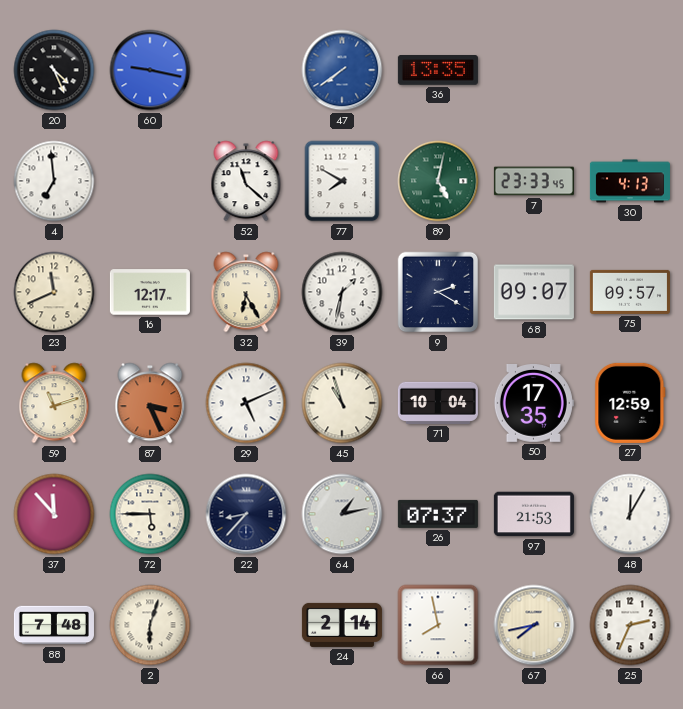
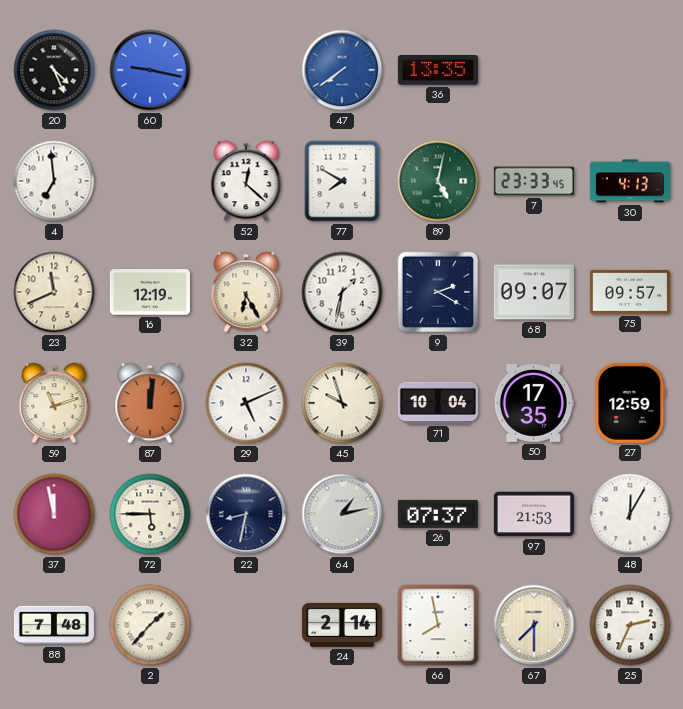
52: 11:22 -> 12:22 (246, 181)
16: 12:17 -> 12:19 (150, 292)
87: 3:26 -> 12:01 (150, 403)
45: 10:57 -> 9:57 (342, 403)
37: 11:53 -> 11:58 (54, 514)
22: 8:37 -> 8:32 (246, 514)
2: 6:03 -> 1:37 (150, 625)
67: 7:43 -> 7:30 (534, 625)
